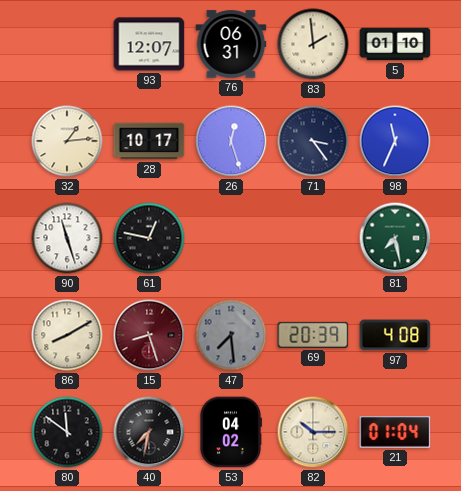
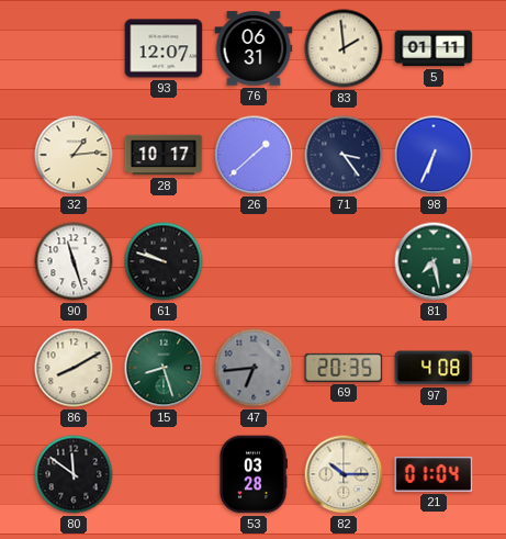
5: 01:10 -> 01:11 (434, 48)
26: 12:27 -> 1:38 (254, 155)
98: 11:34 -> 6:34 (434, 155)
61: 12:47 -> 9:48 (164, 261)
15 dial: burgundy -> green (164, 368)
47: 7:29 -> 6:44 (254, 368)
69: 20:39 -> 20:35 (344, 368)
40: 7:32 -> none (149, 432)
53: 04:02 -> 03:28 (254, 474)
